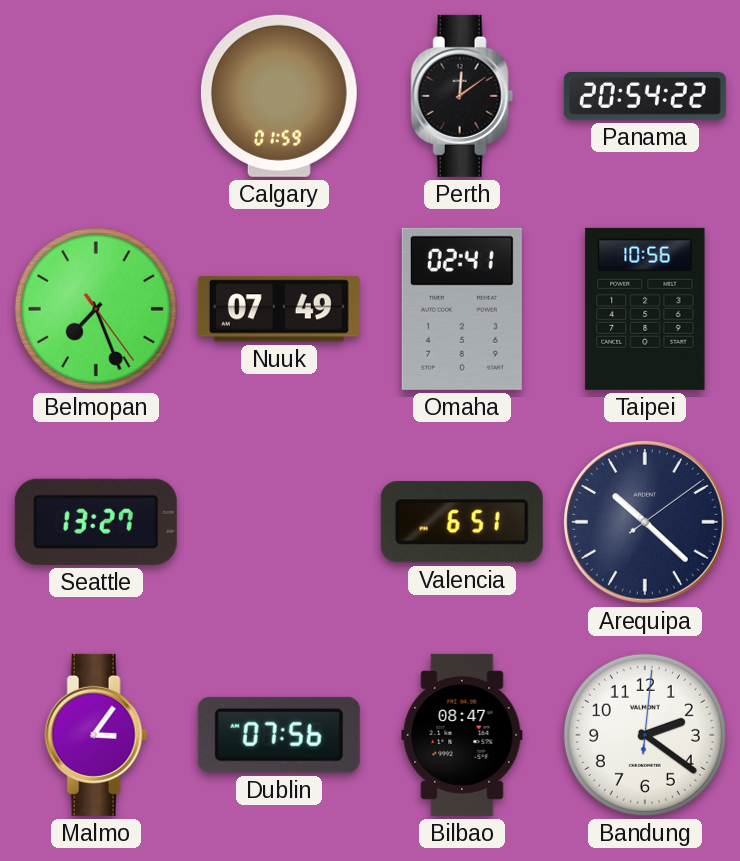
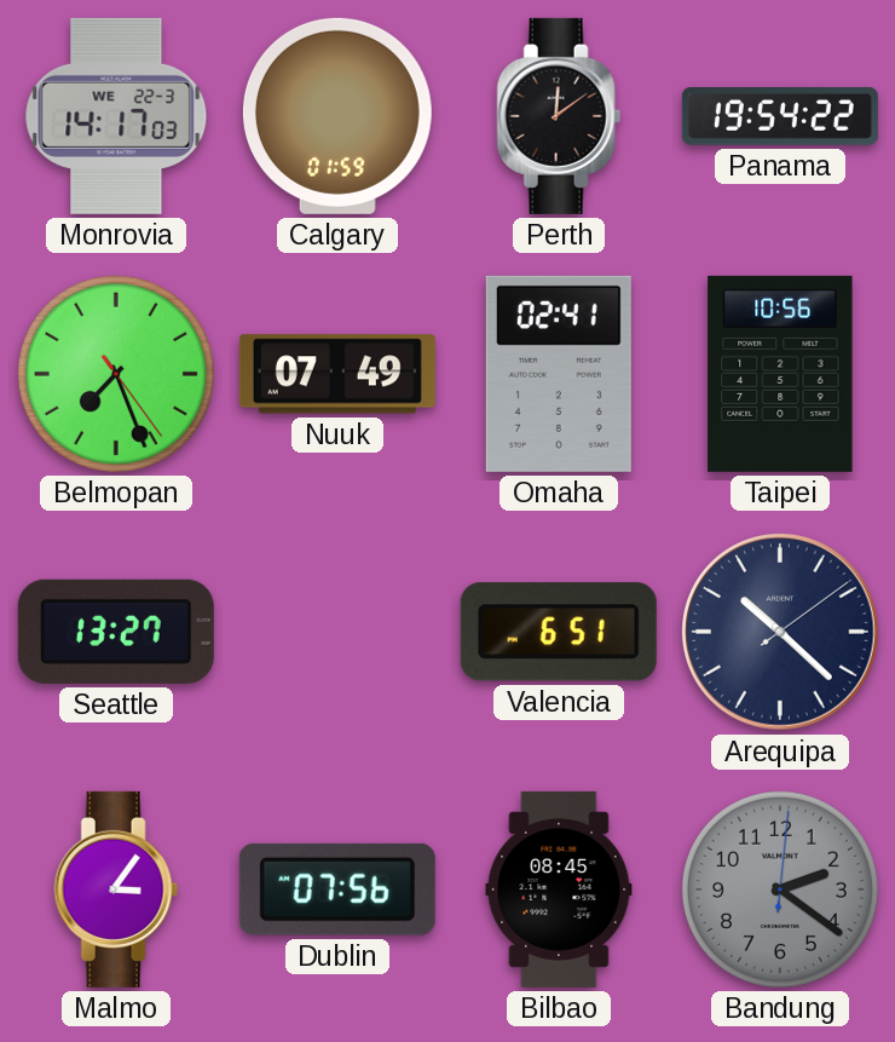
Monrovia: none -> 14:17 (116, 116)
Panama: 20:54 -> 19:54 (780, 117)
Bilbao: 08:47 -> 08:45 (559, 890)
Bandung dial: white -> grey (780, 890)
